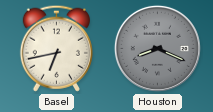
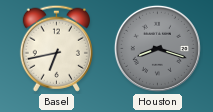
Houston: 8:19 -> 8:18 (157, 48)
